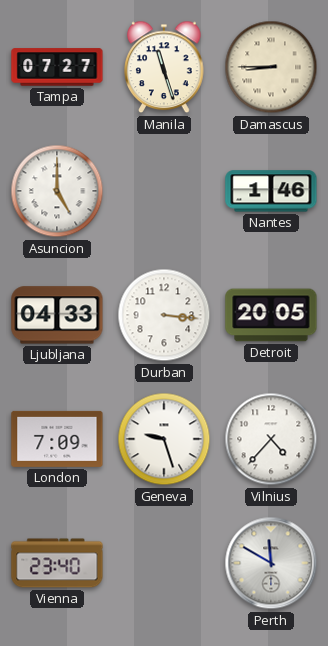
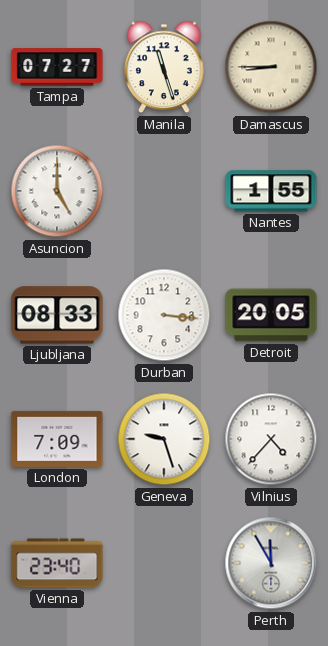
Nantes: 1:46 -> 1:55 (271, 191)
Ljubljana: 04:33 -> 08:33 (57, 315)
Perth: 11:50 -> 11:55 (271, 563)
